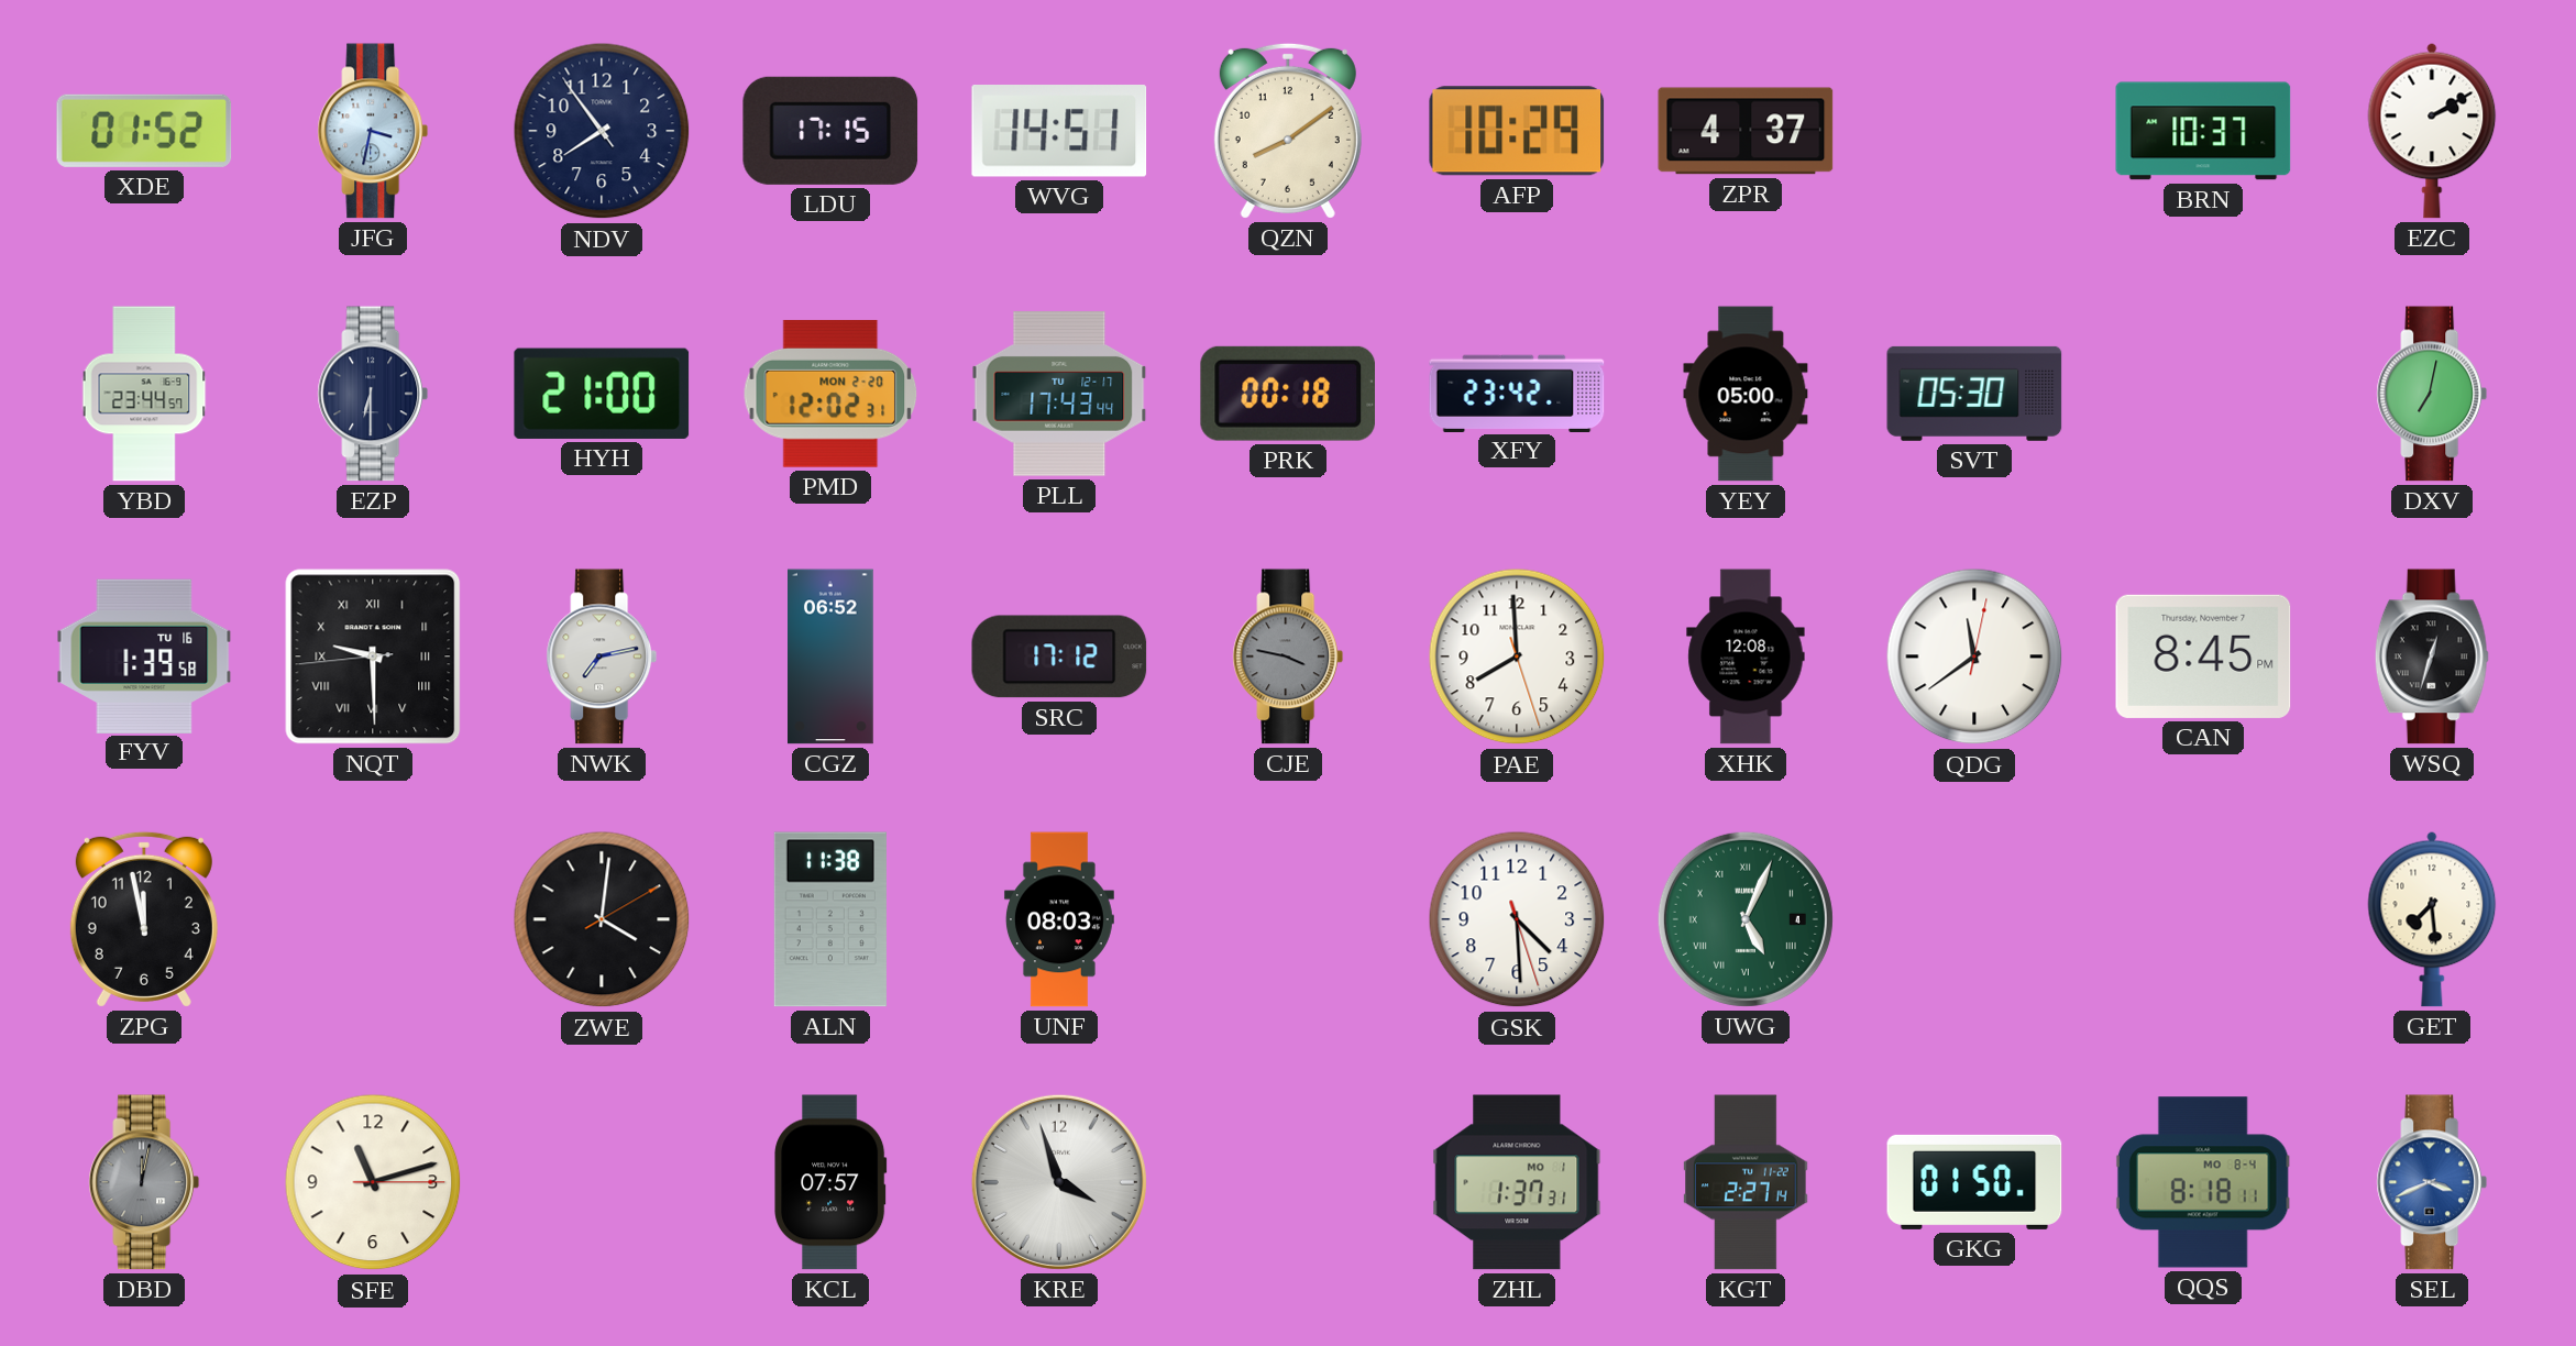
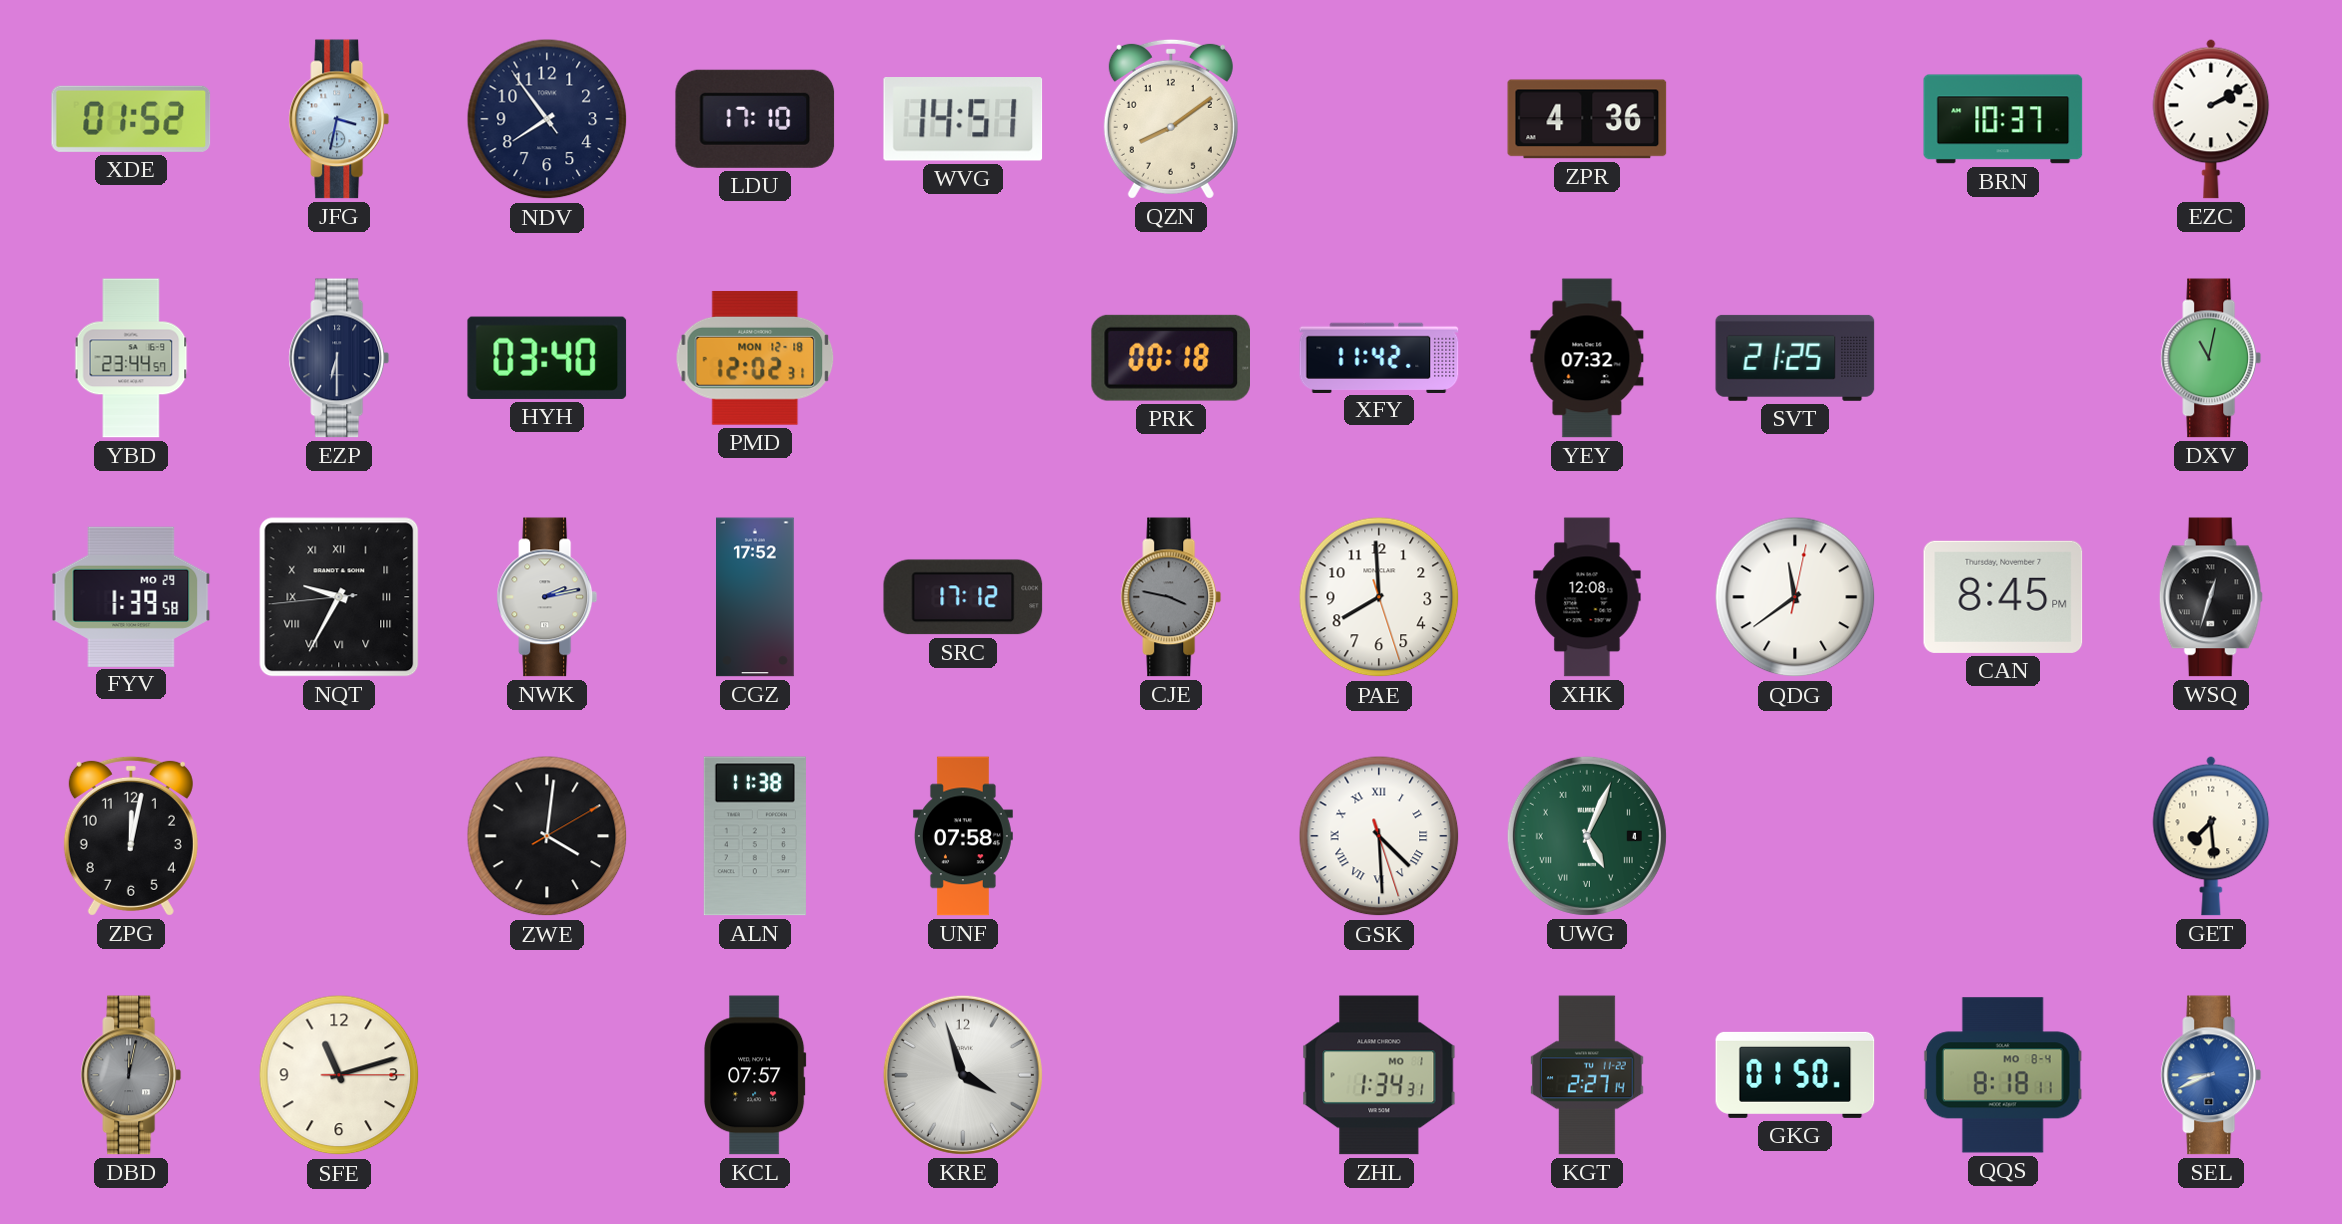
LDU: 17:15 -> 17:10 (755, 119)
AFP: 10:29 -> none (1517, 131)
ZPR: 4:37 -> 4:36 (1587, 119)
HYH: 21:00 -> 03:40 (547, 358)
PMD date: MON 2-20 -> MON 12-18 (755, 358)
PLL: 17:43 -> none (1059, 394)
XFY: 23:42 -> 11:42 (1379, 357)
YEY: 05:00 -> 07:32 (1587, 358)
SVT: 05:30 -> 21:25 (1795, 358)
DXV: 7:02 -> 11:02 (2211, 358)
FYV date: TU 16 -> MO 29 (131, 596)
NQT: 9:29 -> 9:34 (339, 597)
NWK: 7:13 -> 2:13 (547, 597)
CGZ: 06:52 -> 17:52 (756, 597)
ZPG: 11:58 -> 12:02 (131, 836)
UNF: 08:03 -> 07:58 (963, 836)
GSK numerals: Arabic -> Roman (1379, 836)
ZHL: 1:37 -> 1:34 (1379, 1075)
SEL: 3:41 -> 8:41 (2211, 1075)
